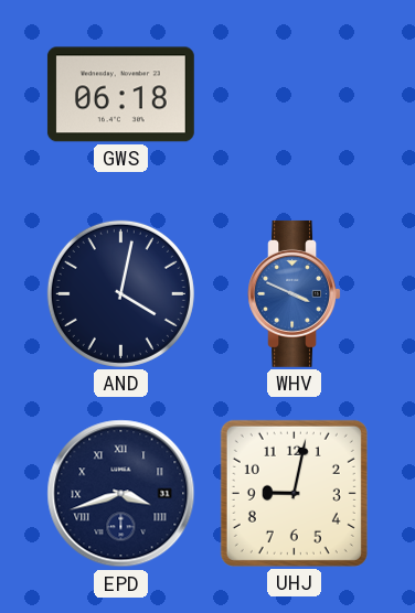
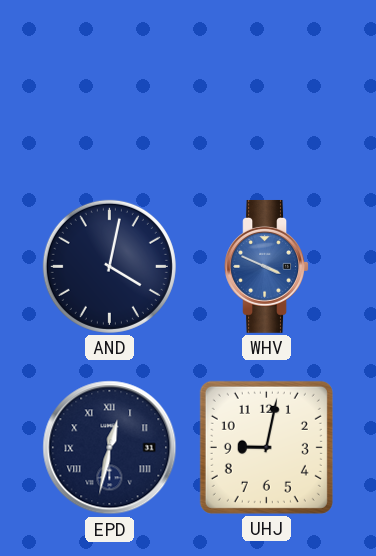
GWS: 06:18 -> none (120, 95)
EPD: 3:42 -> 12:32 (110, 448)
